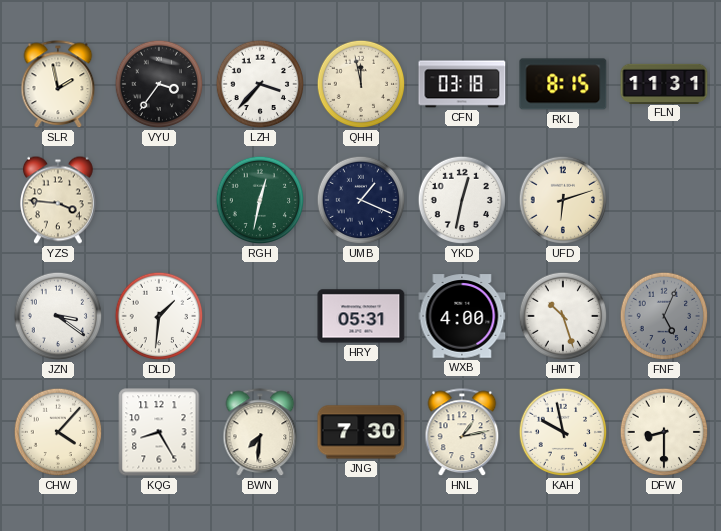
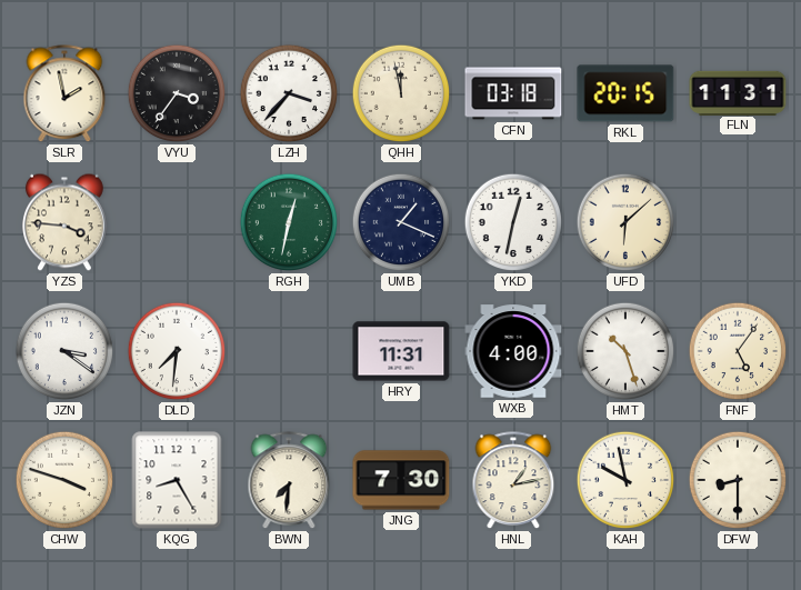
RKL: 8:15 -> 20:15 (625, 93)
UFD: 6:12 -> 6:08 (625, 222)
DLD: 1:31 -> 7:31 (177, 351)
HRY: 05:31 -> 11:31 (401, 351)
FNF: 5:04 -> 5:06 (738, 351)
FNF dial: grey -> cream (738, 351)
CHW: 4:07 -> 3:48 (64, 480)
